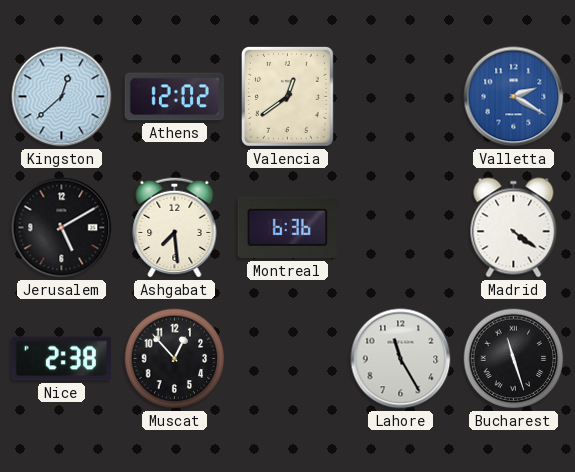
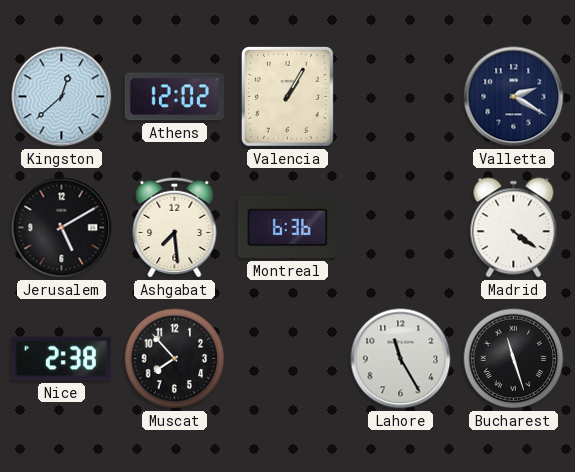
Valencia: 12:39 -> 1:05 (287, 96)
Valletta dial: blue -> navy (514, 97)
Muscat: 12:53 -> 7:53 (175, 359)
